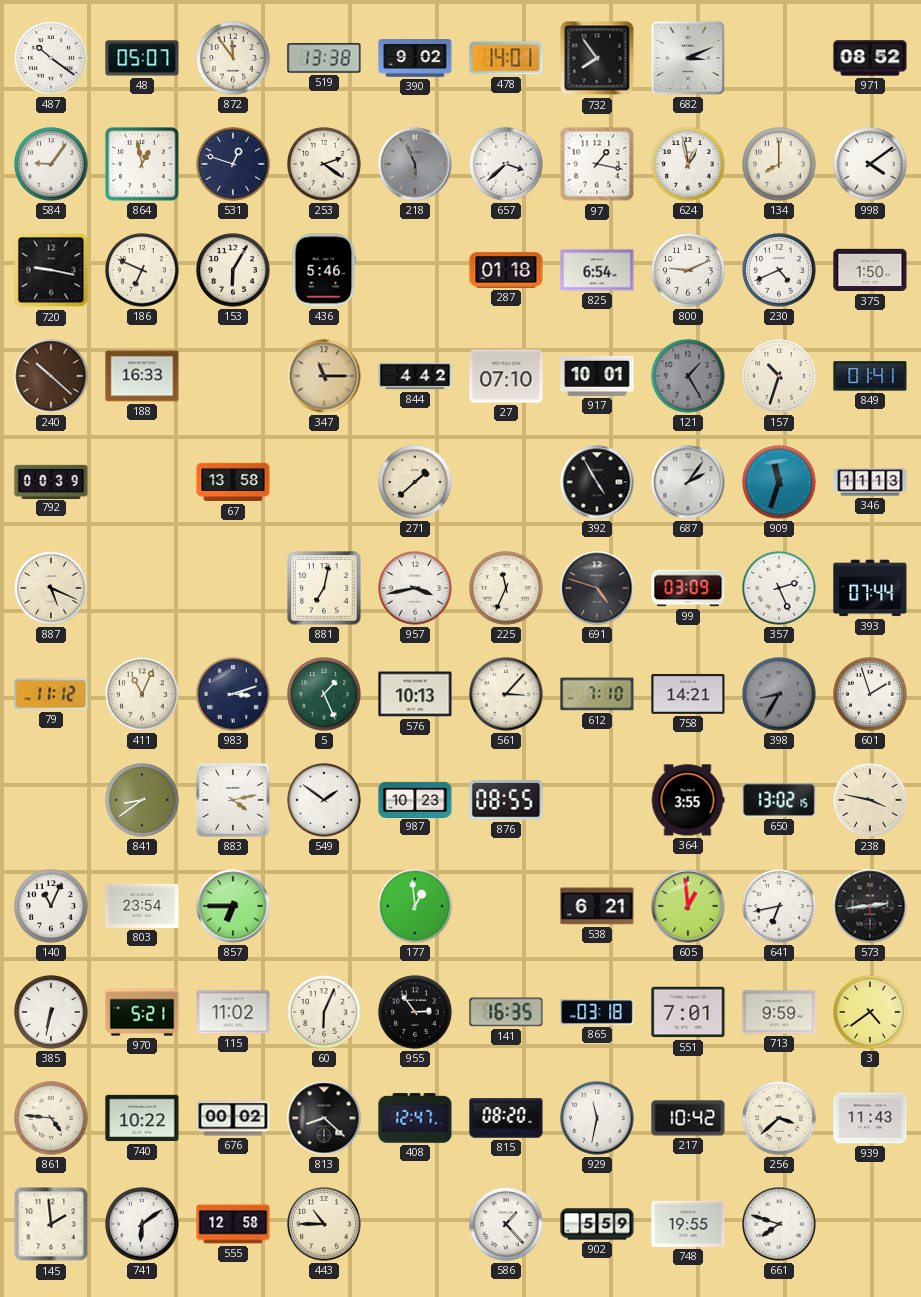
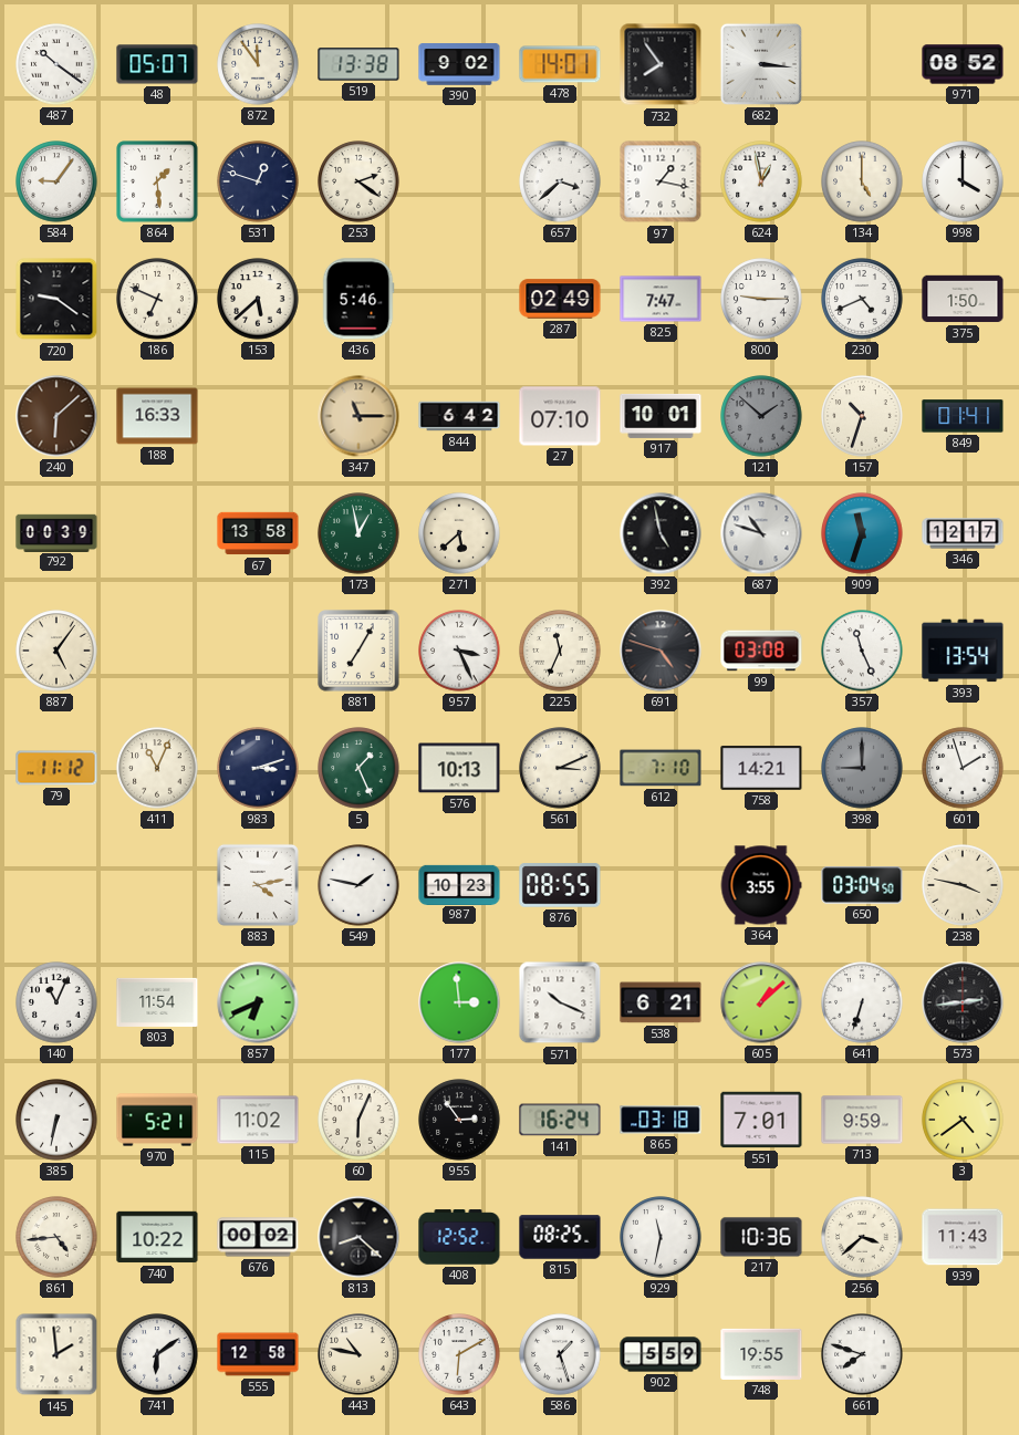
682: 3:11 -> 3:16 (761, 64)
864: 12:58 -> 1:29 (157, 181)
218: 5:56 -> none (415, 164)
134: 8:00 -> 5:00 (862, 181)
998: 4:09 -> 4:00 (963, 181)
720: 9:17 -> 9:21 (56, 299)
153: 6:05 -> 5:38 (258, 299)
287: 01:18 -> 02:49 (560, 299)
825: 6:54 -> 7:47 (661, 299)
800: 9:11 -> 9:15 (761, 299)
240: 10:22 -> 6:08 (56, 416)
844: 4:42 -> 6:42 (459, 416)
121: 1:25 -> 1:52 (761, 416)
173: none -> 12:58 (358, 533)
271: 1:38 -> 5:38 (459, 533)
392: 4:55 -> 4:58 (661, 533)
687: 2:06 -> 10:48 (761, 533)
346: 11:13 -> 12:17 (963, 533)
887: 5:19 -> 5:06 (56, 651)
881: 7:02 -> 7:05 (358, 651)
957: 3:43 -> 3:26 (459, 651)
99: 03:09 -> 03:08 (761, 651)
357: 2:26 -> 11:26 (862, 651)
393: 07:44 -> 13:54 (963, 651)
561: 3:07 -> 3:11 (560, 768)
398: 8:35 -> 9:00 (862, 768)
841: 8:39 -> none (142, 800)
549: 1:51 -> 1:47 (358, 885)
650: 13:02 -> 03:04 (862, 885)
803: 23:54 -> 11:54 (157, 1002)
857: 6:45 -> 6:41 (258, 1002)
177: 12:59 -> 2:59 (459, 1002)
571: none -> 10:19 (560, 1002)
605: 12:59 -> 1:08 (761, 1002)
641: 6:43 -> 6:33 (862, 1002)
141: 16:35 -> 16:24 (560, 1120)
861: 4:46 -> 4:44 (56, 1237)
408: 12:47 -> 12:52 (459, 1237)
815: 08:20 -> 08:25 (560, 1237)
217: 10:42 -> 10:36 (761, 1237)
443: 10:45 -> 10:47 (358, 1354)
643: none -> 6:10 (459, 1354)
586: 1:23 -> 1:27 (560, 1354)
